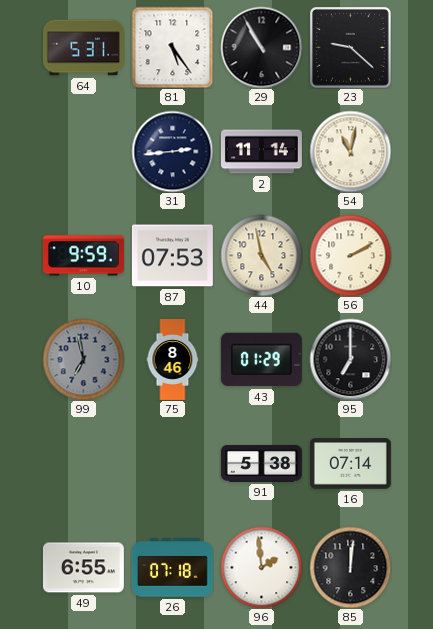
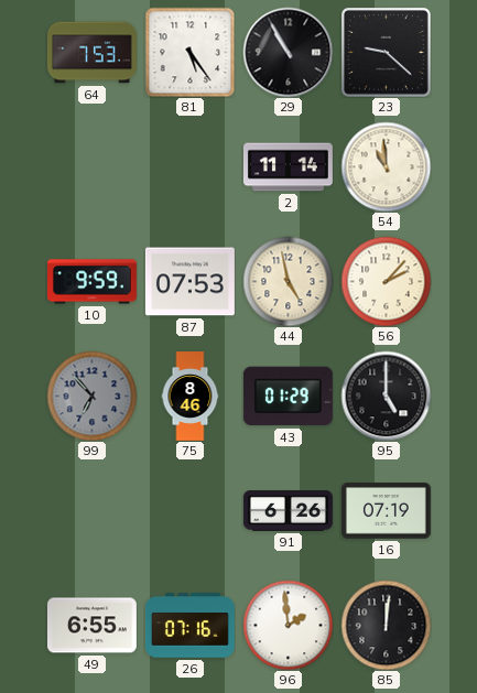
64: 5:31 -> 7:53 (91, 53)
31: 2:44 -> none (172, 151)
54: 11:02 -> 10:59 (386, 166)
56: 2:10 -> 2:07 (386, 281)
99: 6:58 -> 6:53 (91, 396)
95: 7:00 -> 5:00 (386, 396)
91: 5:38 -> 6:26 (288, 511)
16: 07:14 -> 07:19 (386, 511)
26: 07:18 -> 07:16 (189, 626)
